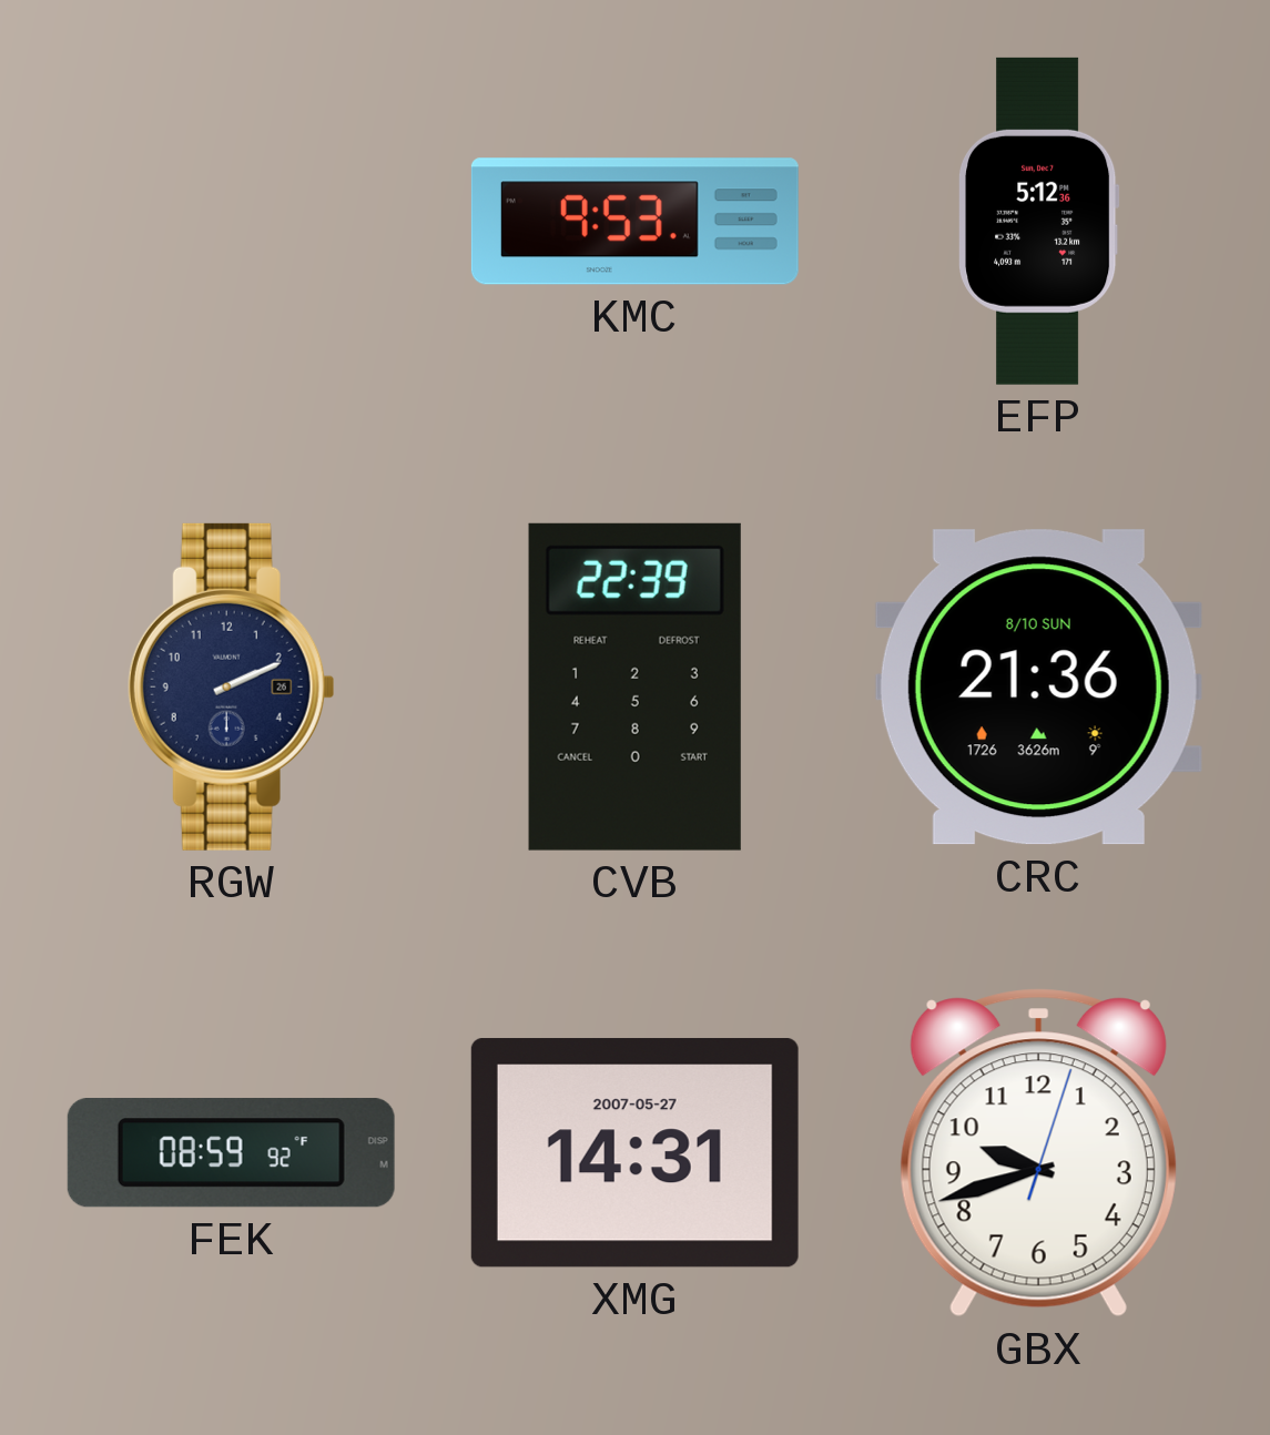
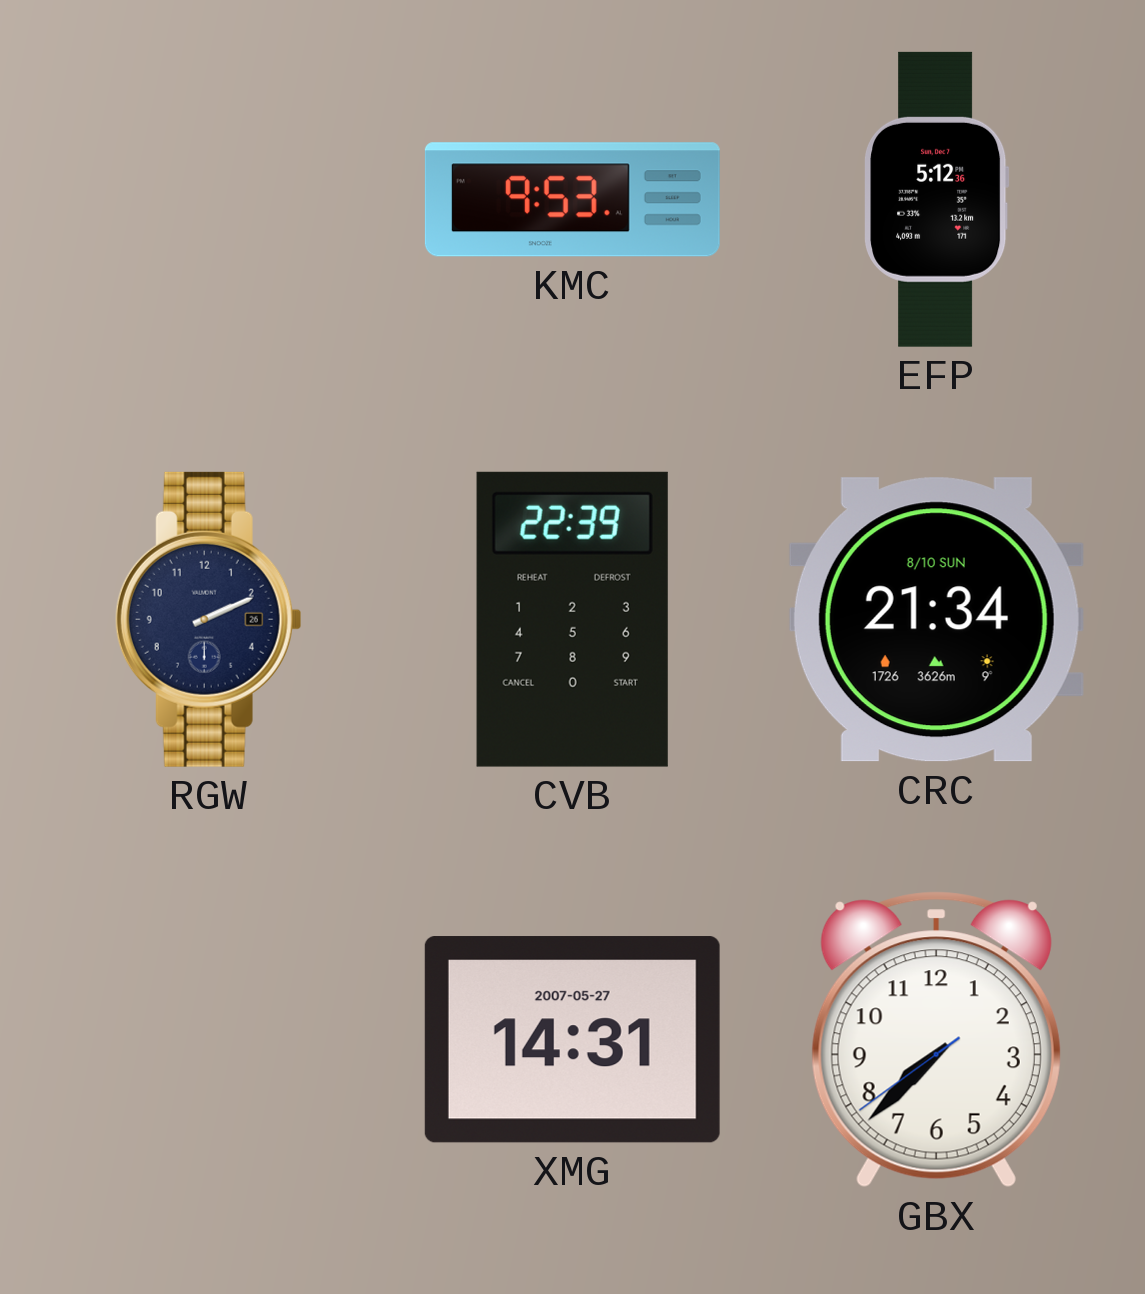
CRC: 21:36 -> 21:34 (936, 620)
FEK: 08:59 -> none (231, 1153)
GBX: 9:42 -> 7:37 (936, 1040)
